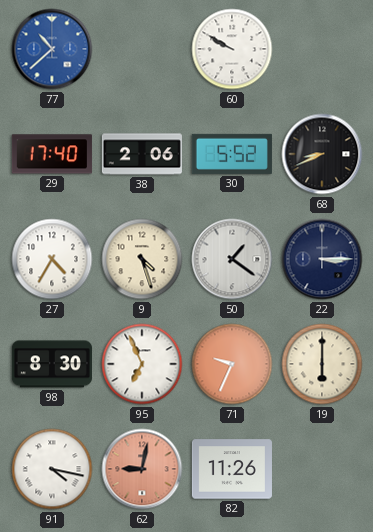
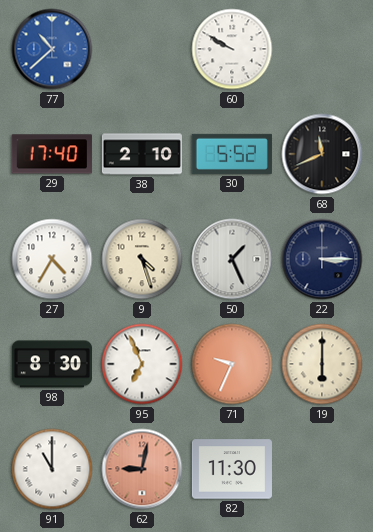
38: 2:06 -> 2:10 (142, 154)
68: 8:41 -> 11:41 (322, 154)
50: 1:21 -> 1:26 (232, 259)
91: 4:17 -> 11:00 (52, 469)
82: 11:26 -> 11:30 (232, 469)
